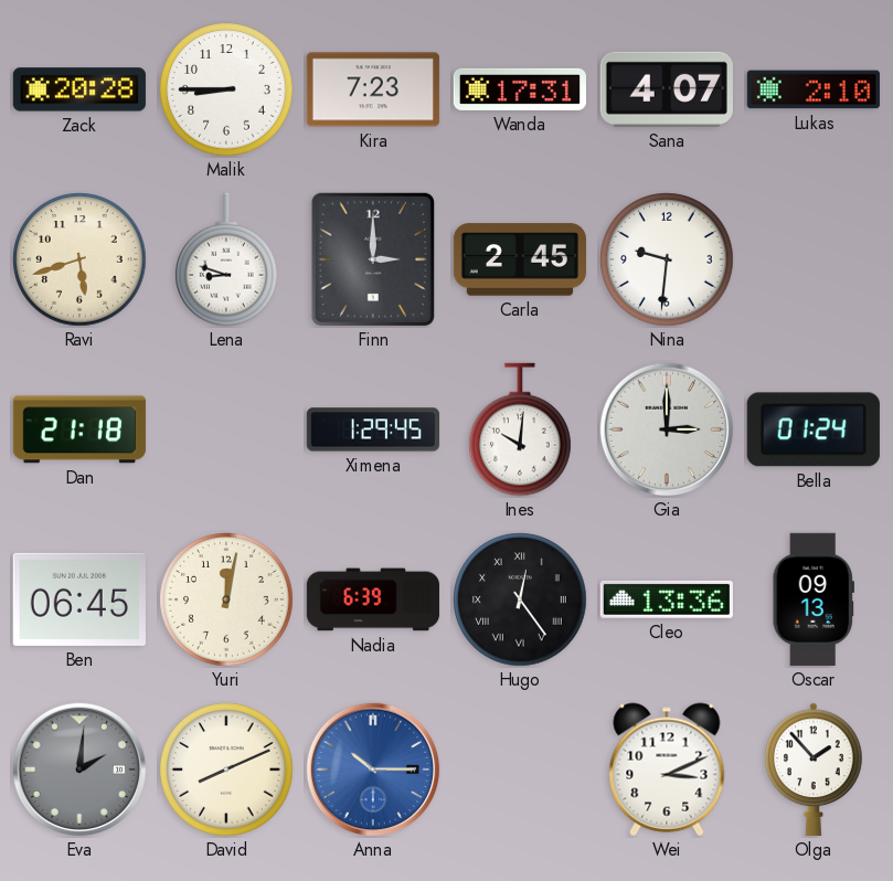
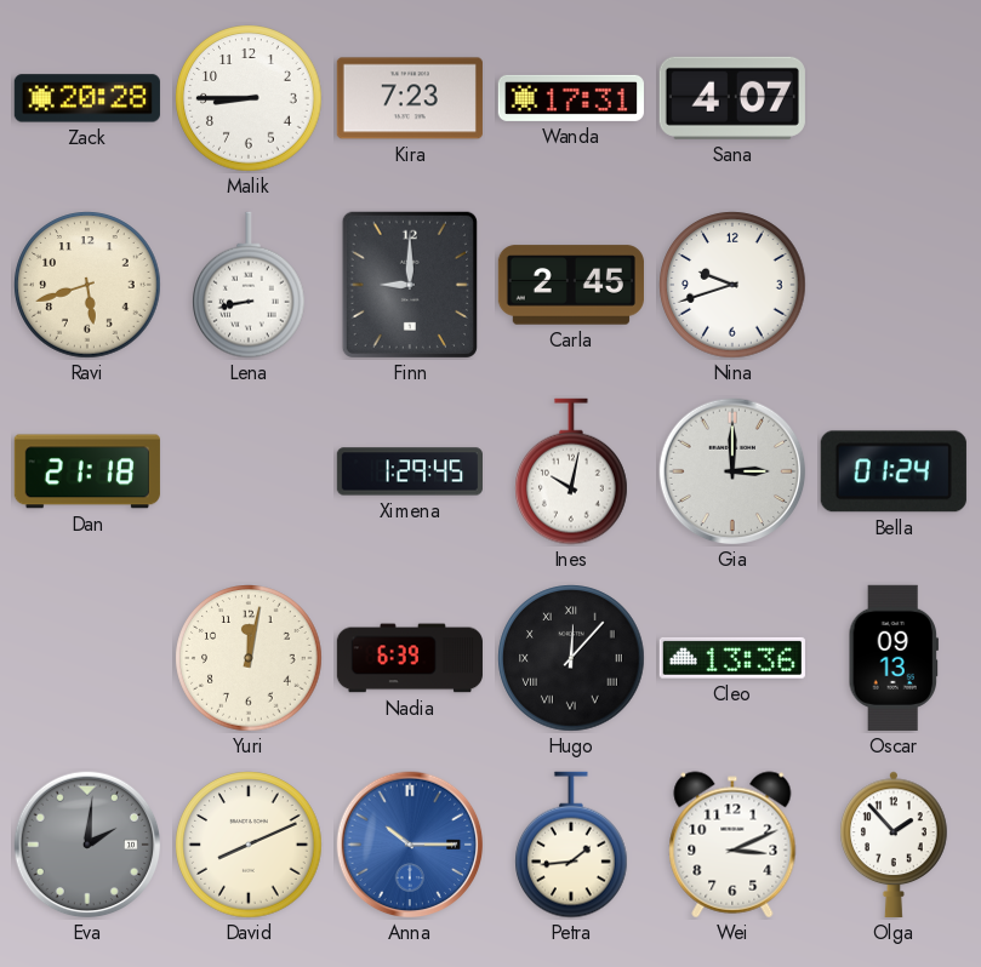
Lukas: 2:10 -> none (814, 89)
Lena: 8:48 -> 8:43 (250, 285)
Finn: 3:00 -> 9:00 (410, 285)
Nina: 9:31 -> 9:42 (732, 285)
Ines: 10:01 -> 10:02 (572, 471)
Ben: 06:45 -> none (79, 599)
Hugo: 12:24 -> 12:07 (571, 658)
Petra: none -> 1:44 (572, 845)
